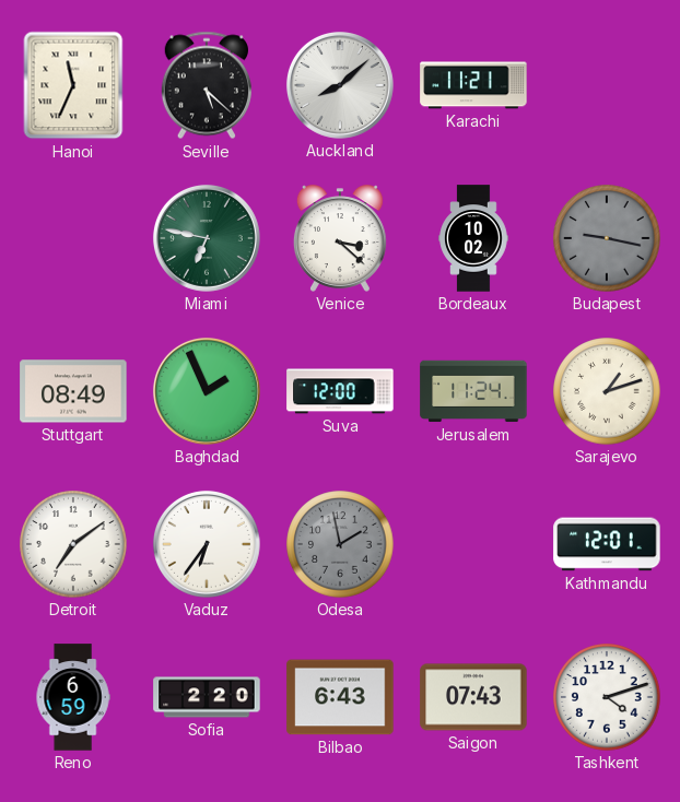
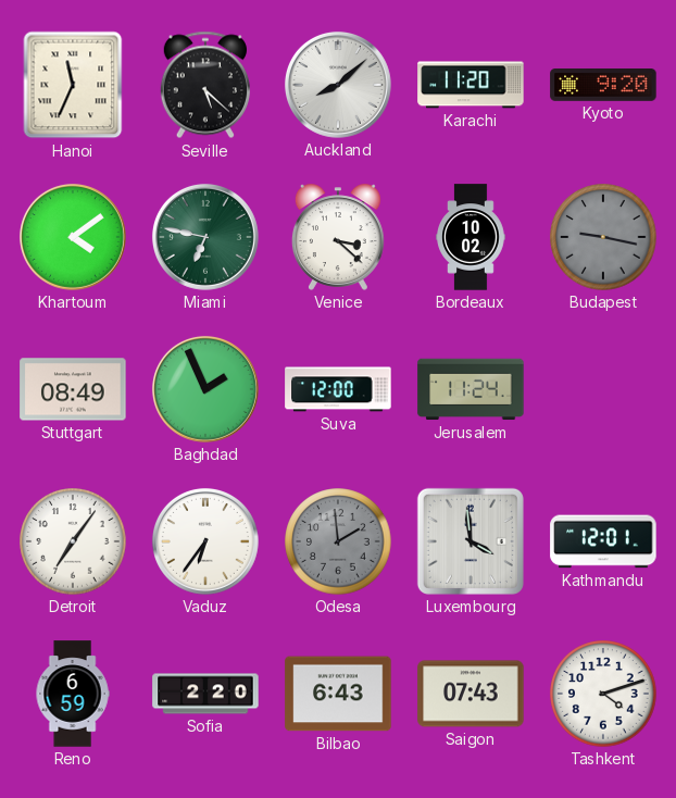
Karachi: 11:21 -> 11:20 (471, 85)
Kyoto: none -> 9:20 (603, 86)
Khartoum: none -> 4:09 (73, 237)
Sarajevo: 1:12 -> none (607, 391)
Detroit: 7:09 -> 7:06 (73, 541)
Odesa: 1:58 -> 1:59 (338, 541)
Luxembourg: none -> 3:59 (471, 541)
